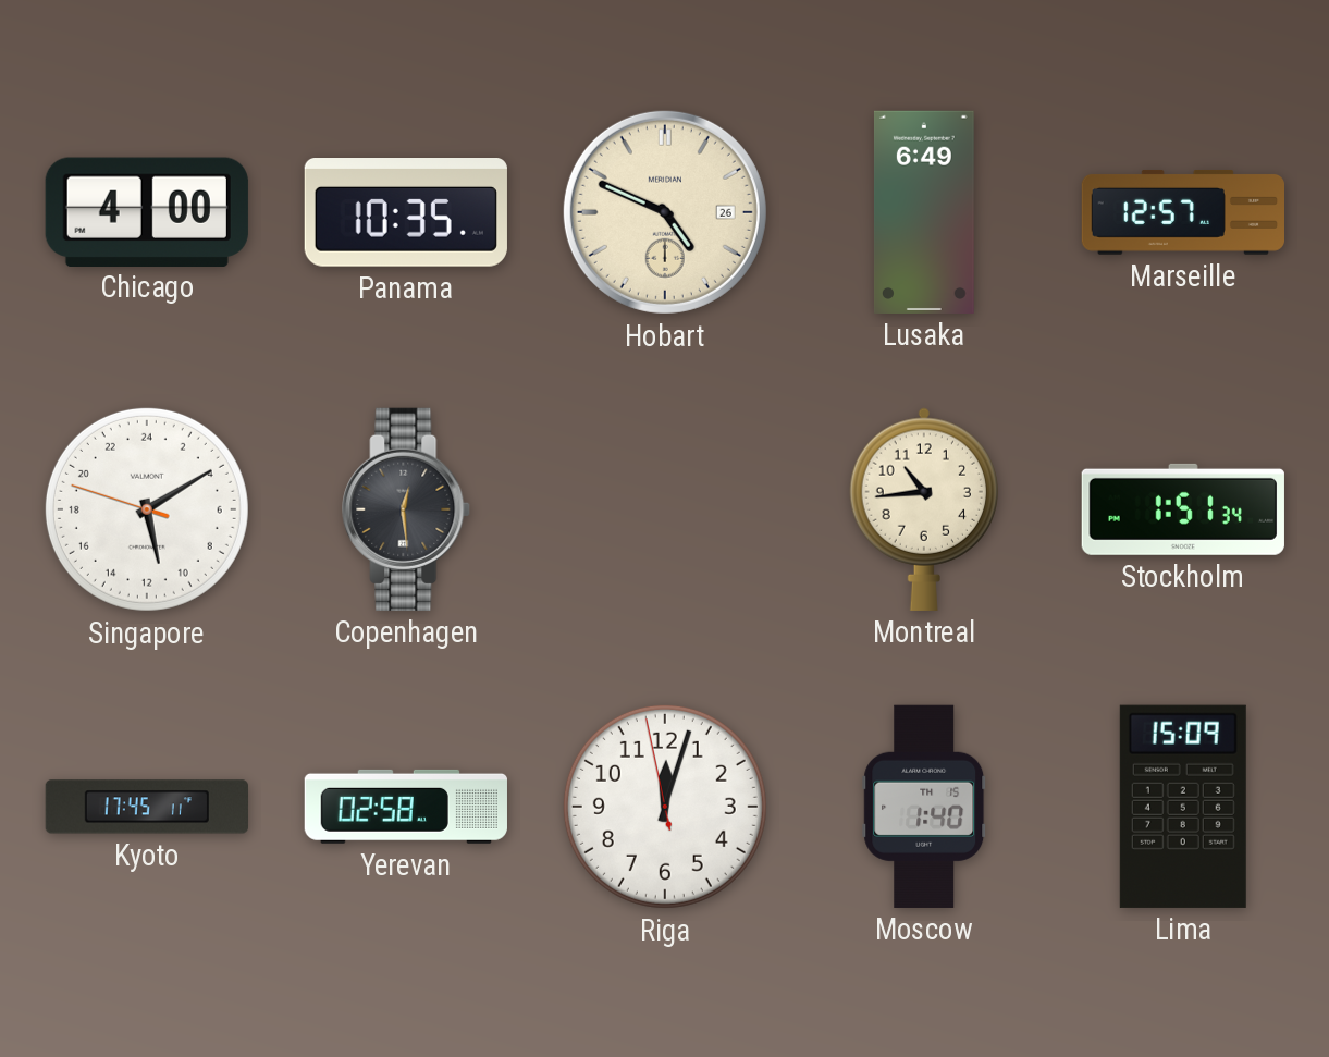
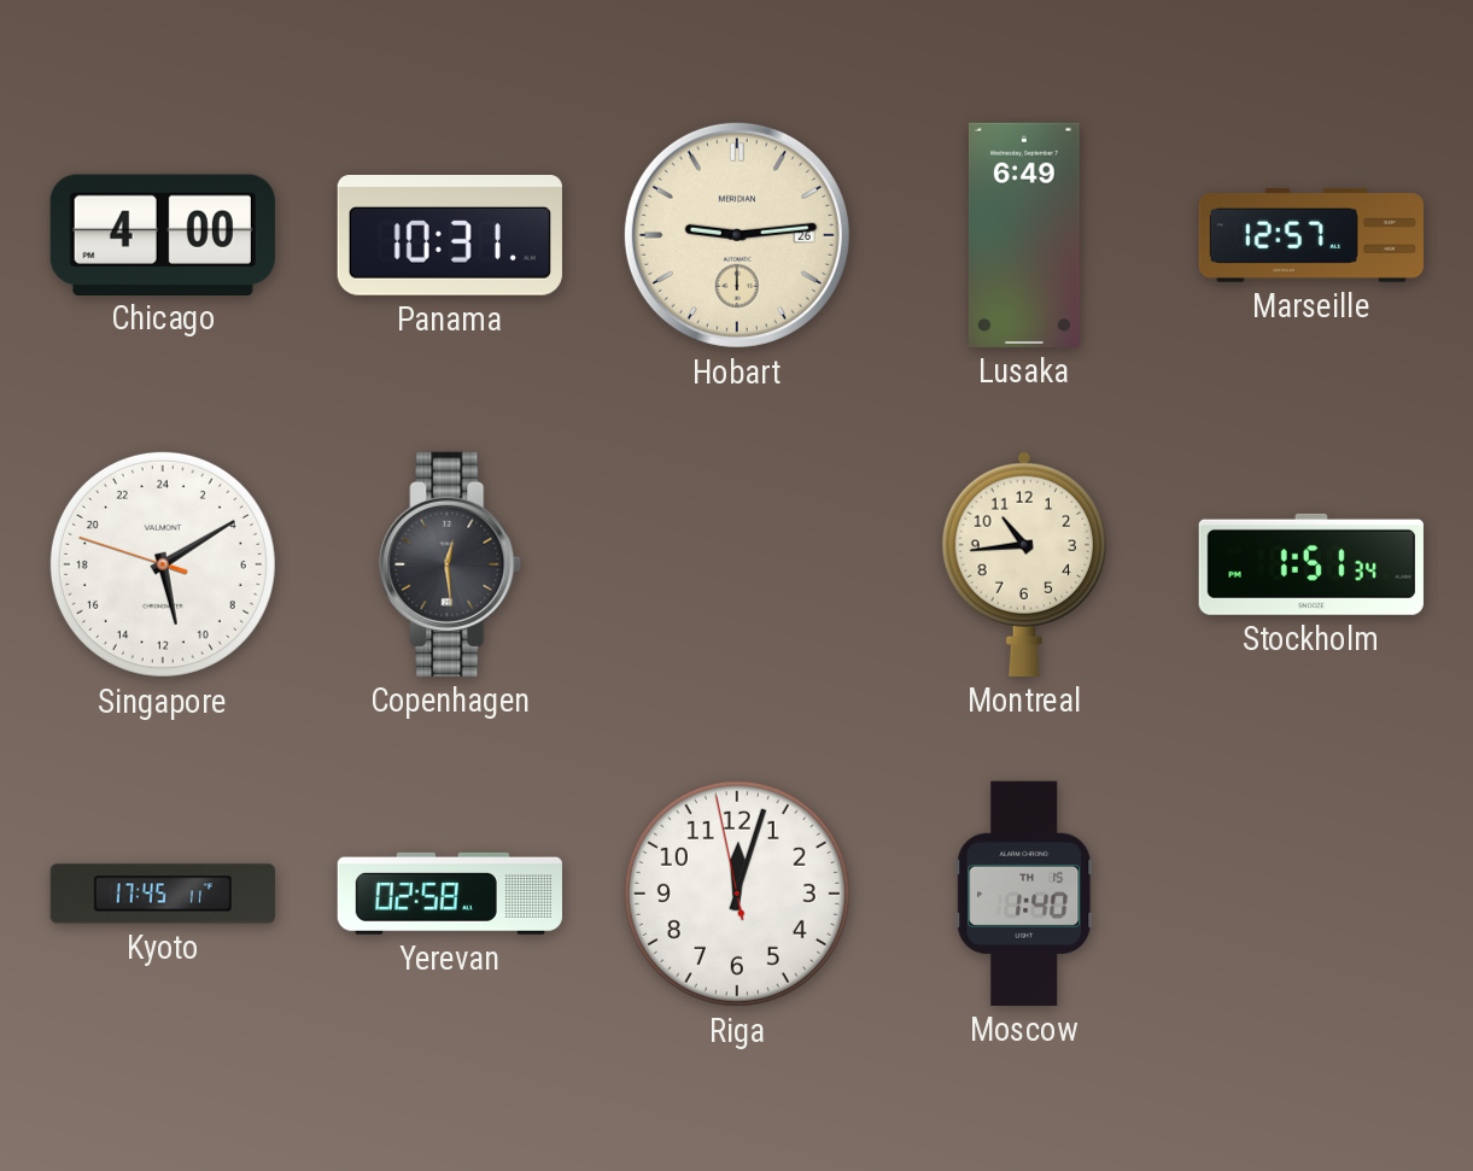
Panama: 10:35 -> 10:31 (450, 236)
Hobart: 4:49 -> 9:14 (737, 235)
Lima: 15:09 -> none (1183, 807)
